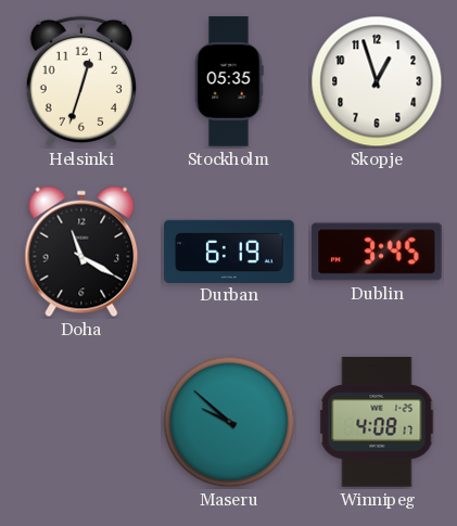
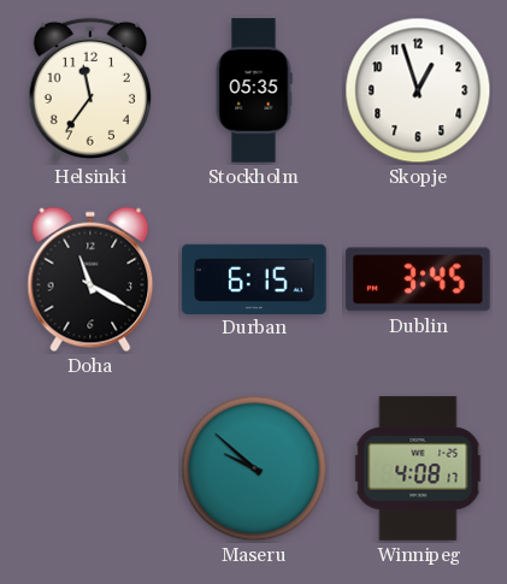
Helsinki: 12:33 -> 11:36 (90, 90)
Durban: 6:19 -> 6:15 (254, 278)
